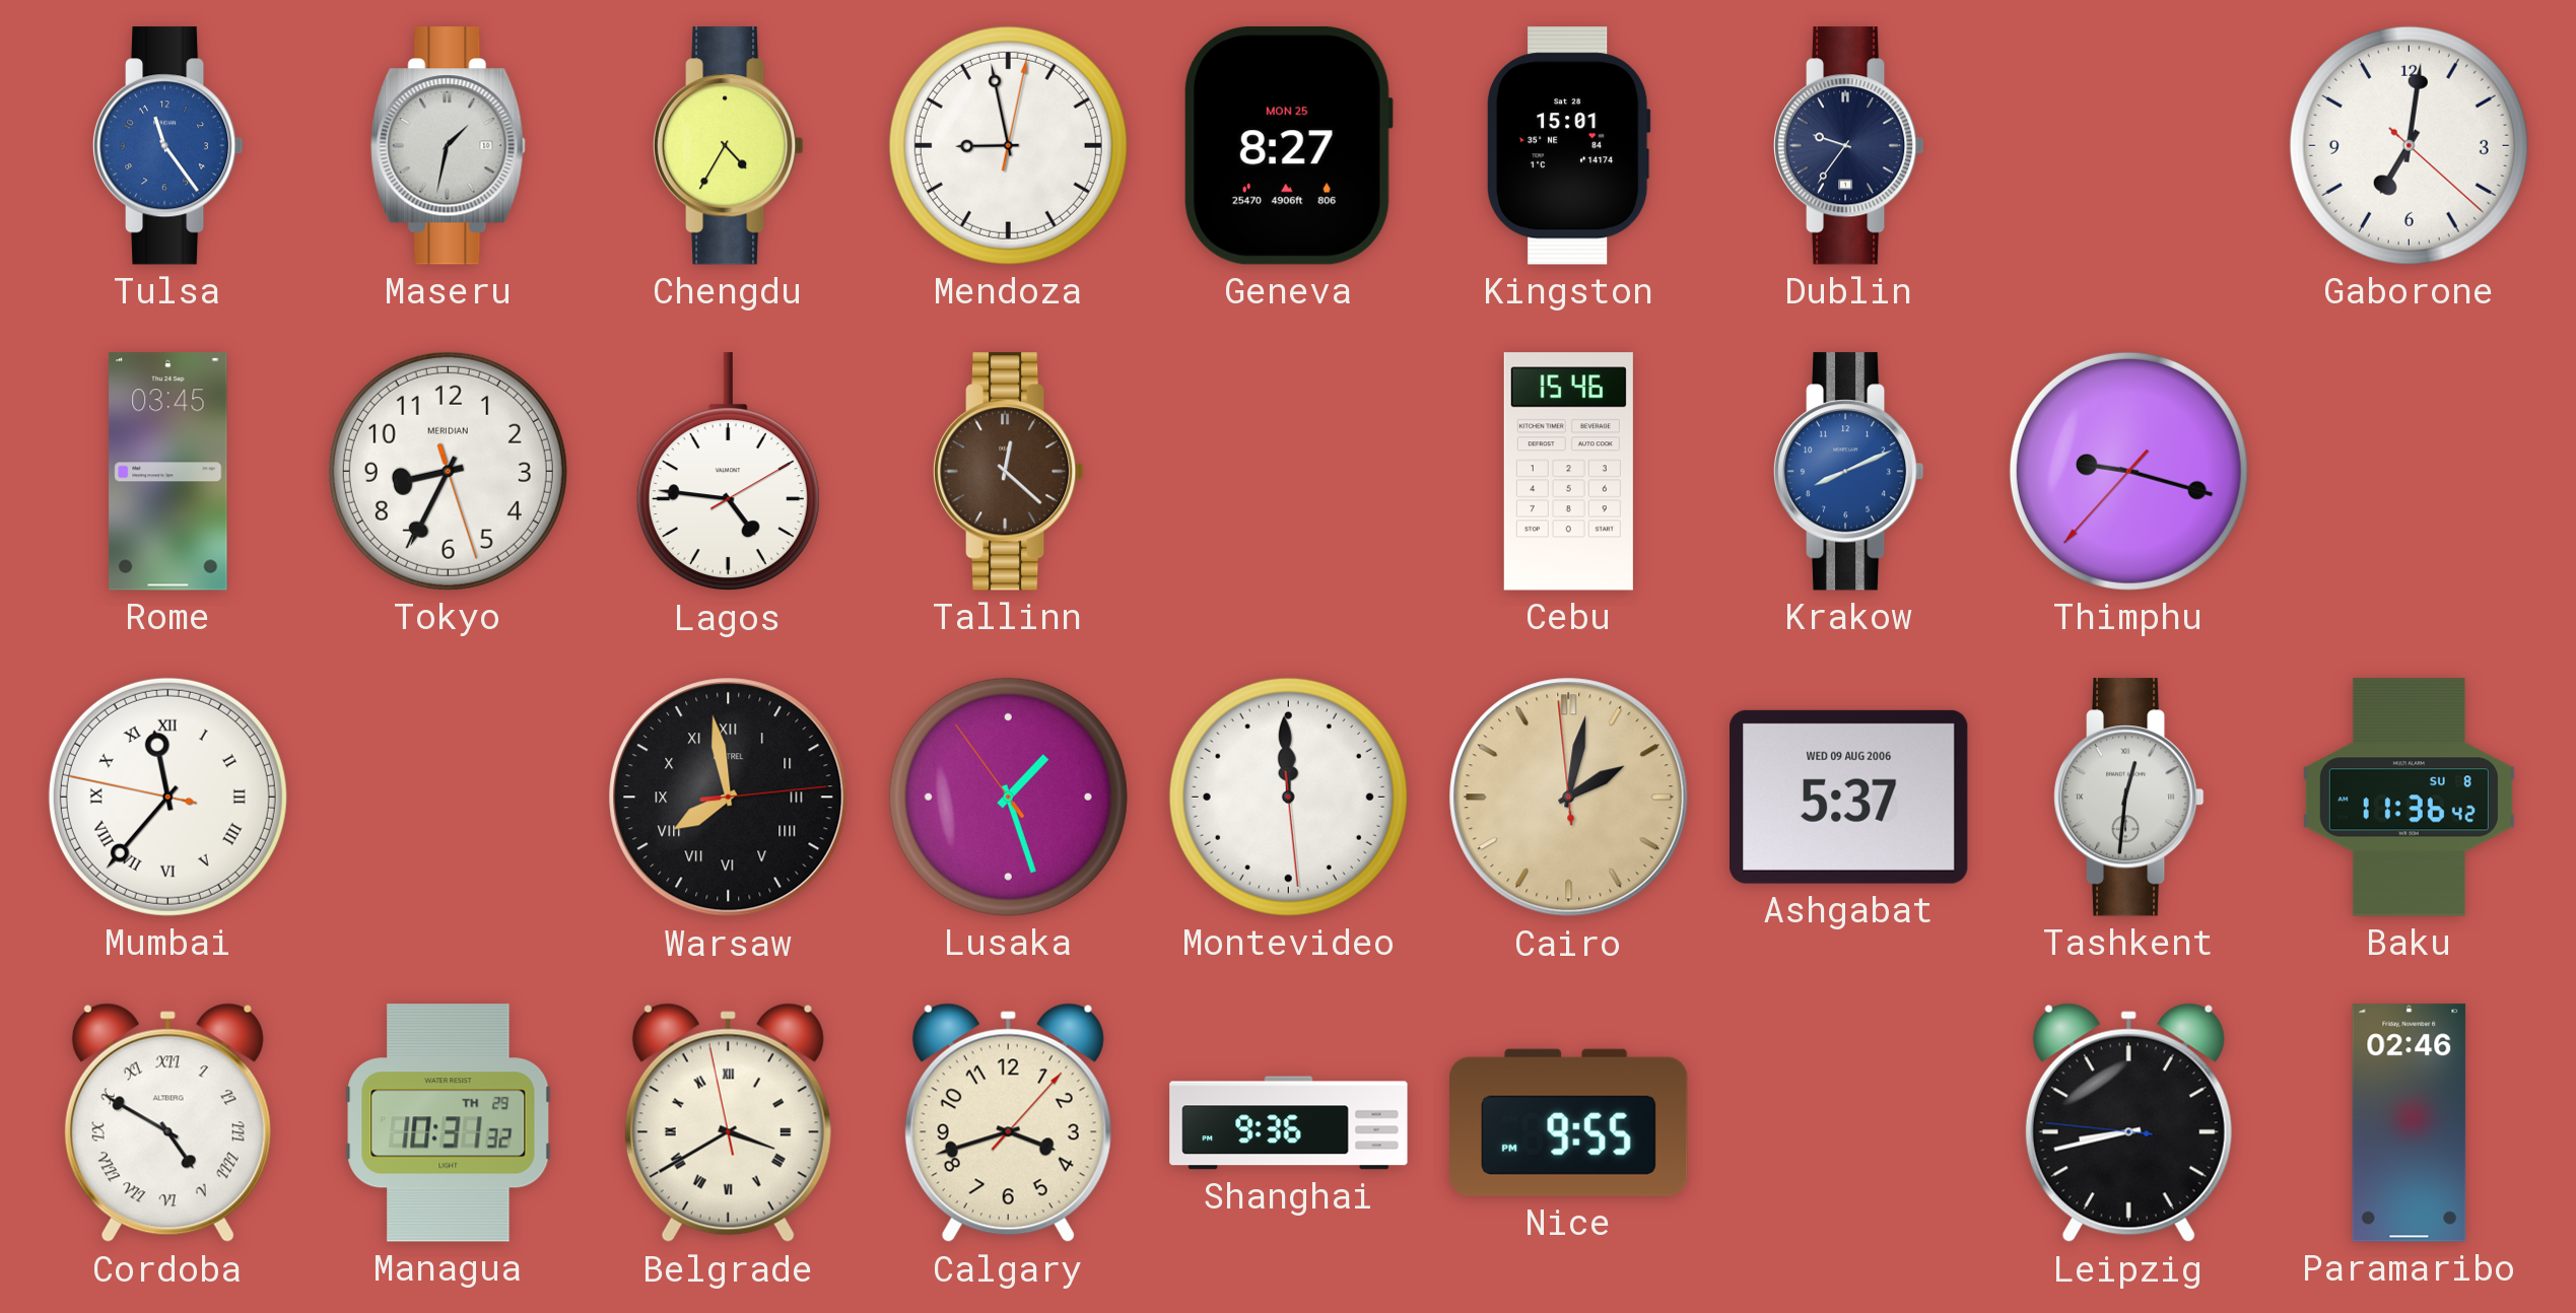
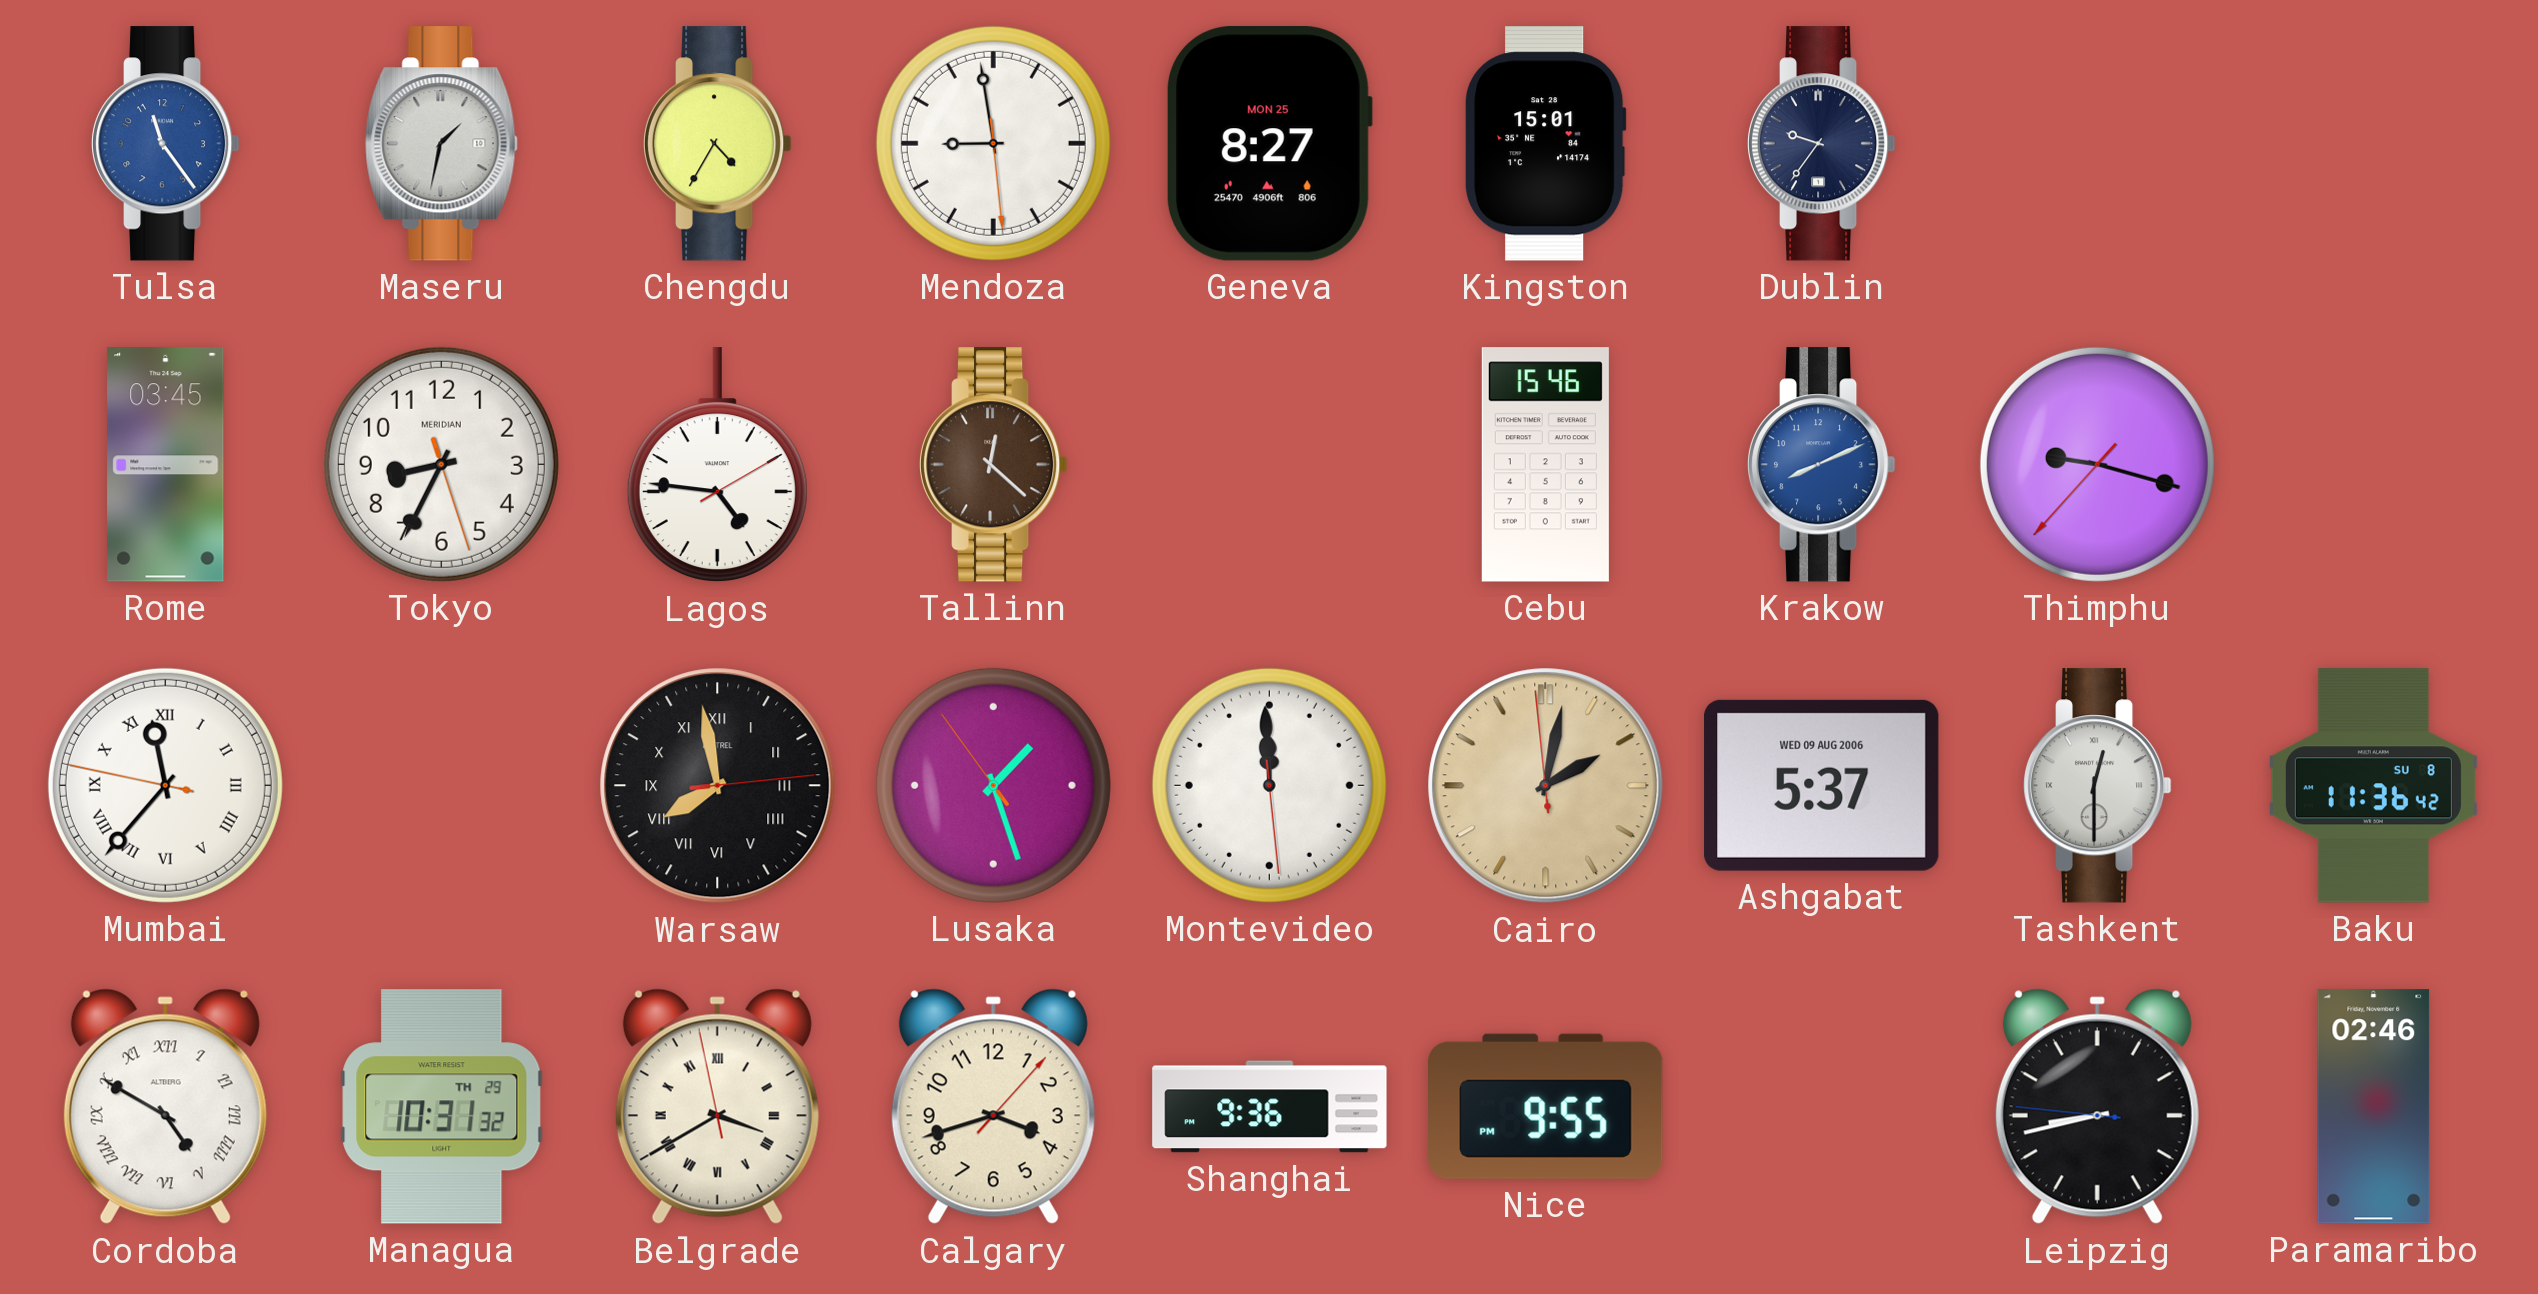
Mendoza: 8:58:02 -> 8:58:29 (993, 143)
Gaborone: 7:01 -> none (2409, 145)
Tashkent: 12:31 -> 12:30 (2097, 786)
